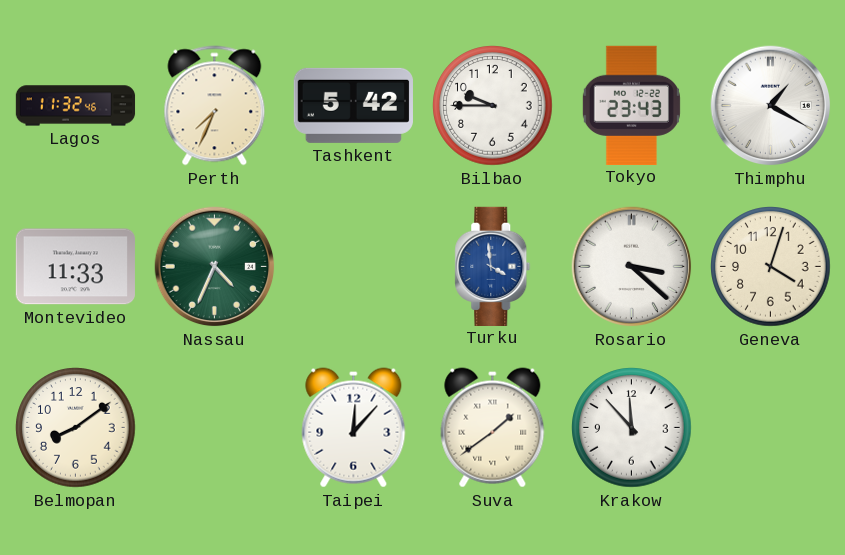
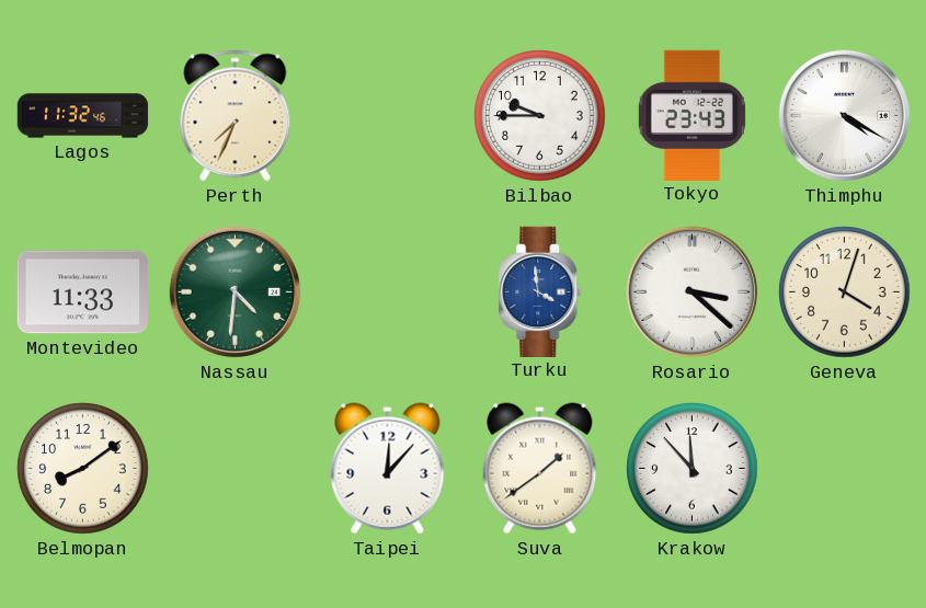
Tashkent: 5:42 -> none (353, 105)
Thimphu: 1:20 -> 4:20 (845, 116)
Nassau: 4:34 -> 4:31 (236, 292)
